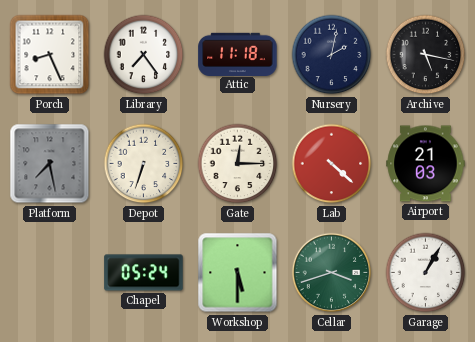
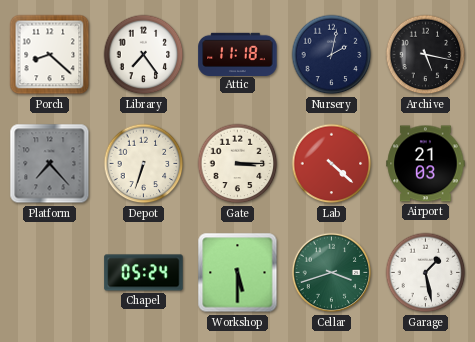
Porch: 8:26 -> 8:22 (50, 55)
Platform: 7:28 -> 7:23 (50, 164)
Gate: 12:15 -> 3:15 (238, 164)
Garage: 1:05 -> 1:28 (426, 273)
